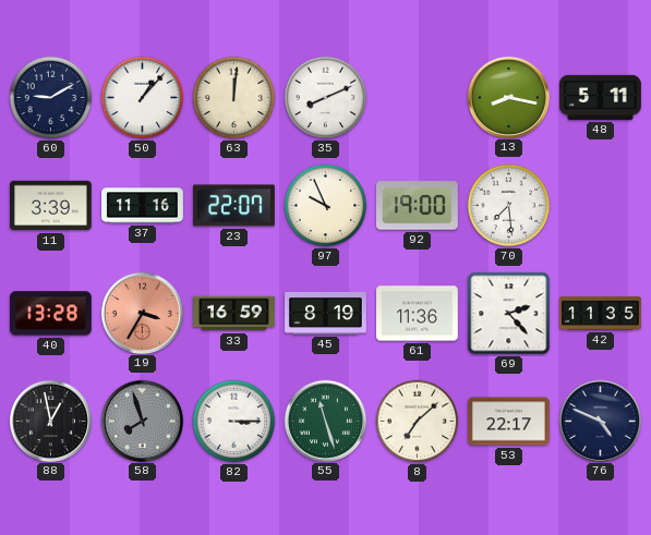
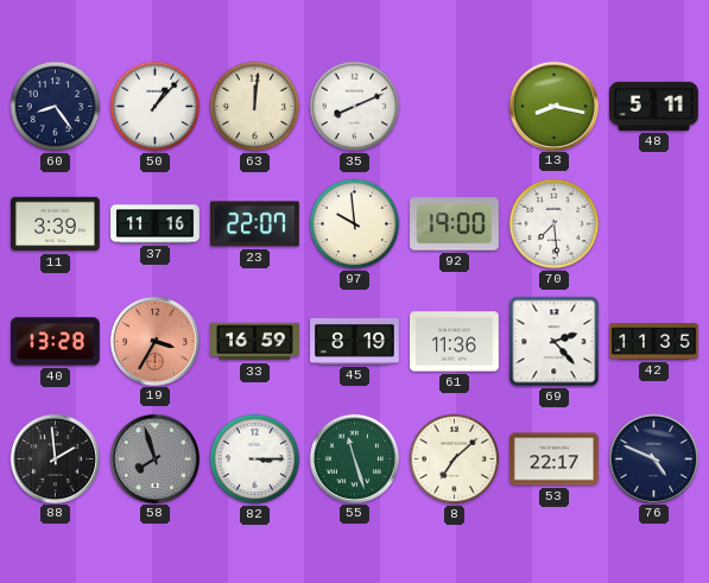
60: 9:10 -> 8:24 (56, 107)
97: 9:56 -> 9:59 (355, 224)
88: 12:58 -> 1:59 (55, 458)
